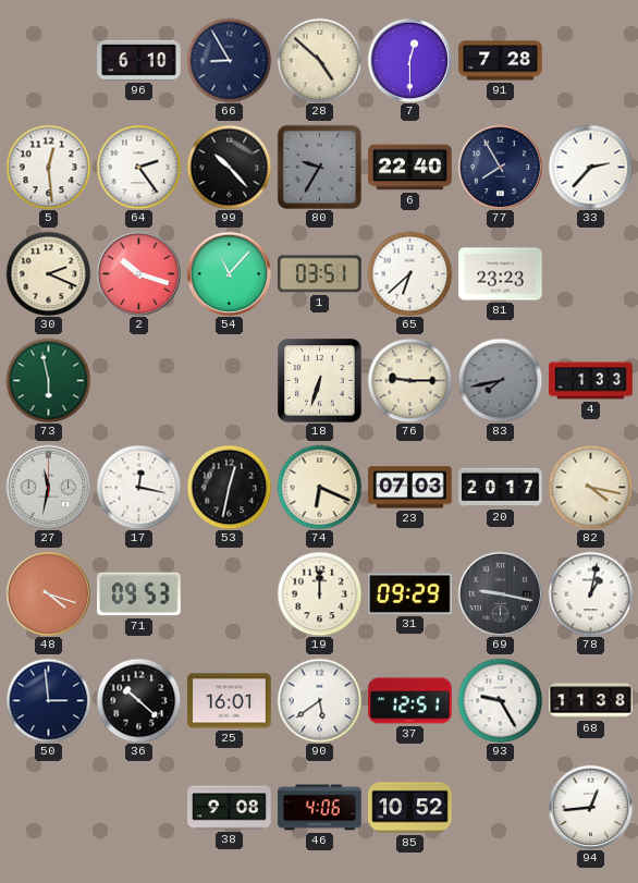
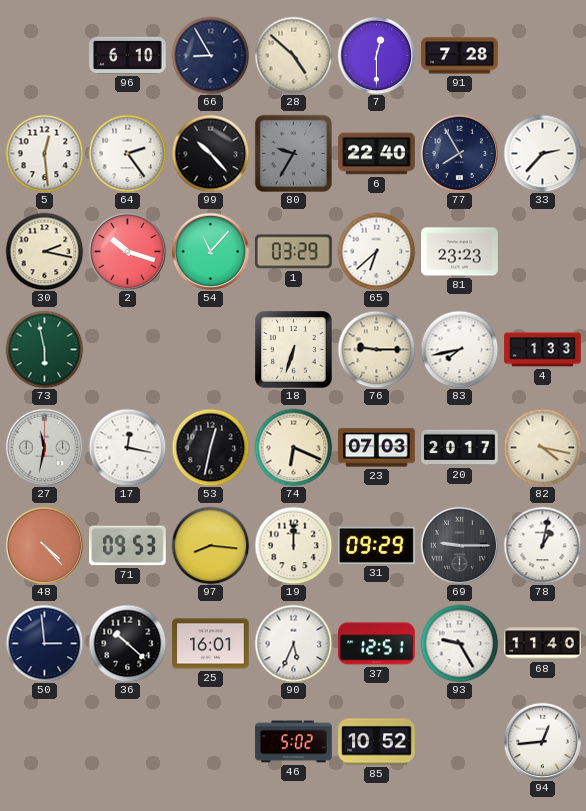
30: 2:19 -> 2:17 (44, 251)
1: 03:51 -> 03:29 (294, 252)
83 dial: grey -> white (459, 349)
48: 4:18 -> 4:23 (44, 545)
97: none -> 8:16 (210, 545)
69: 9:17 -> 9:15 (459, 545)
90: 5:39 -> 5:34 (293, 643)
68: 11:38 -> 11:40 (543, 644)
38: 9:08 -> none (230, 808)
46: 4:06 -> 5:02 (294, 742)
